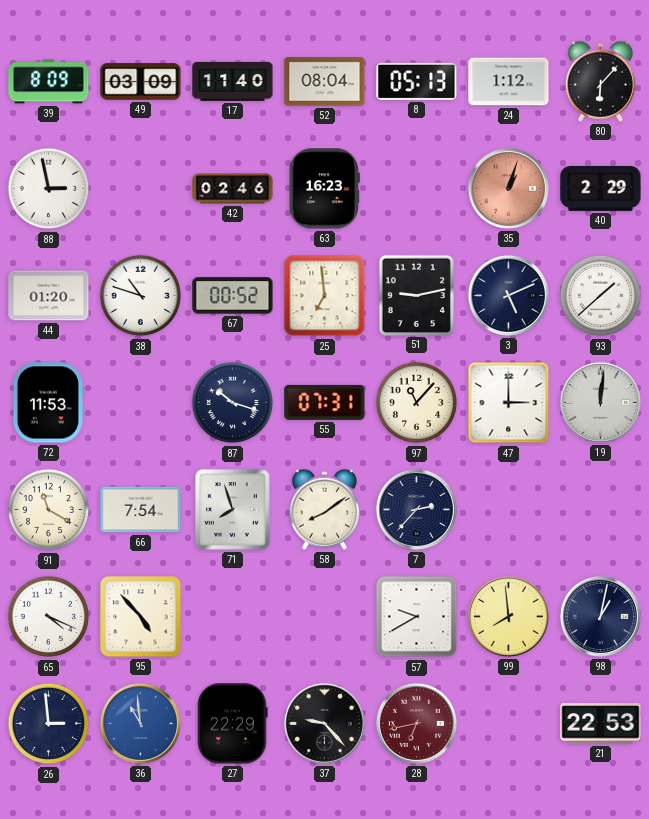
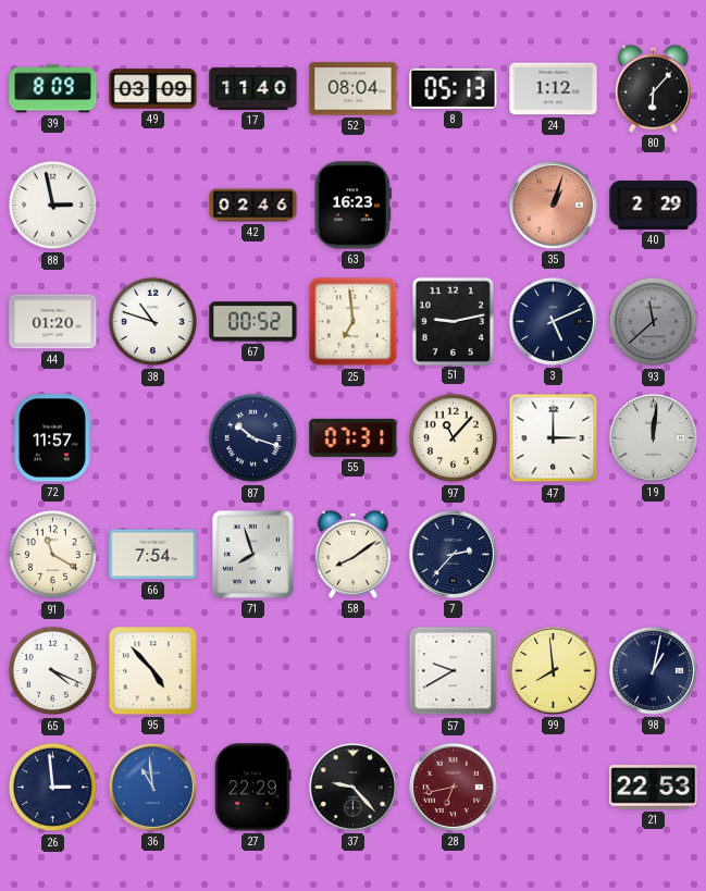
93: 1:38 -> 11:38 (654, 322)
93 dial: white -> grey (654, 322)
72: 11:53 -> 11:57 (52, 438)
